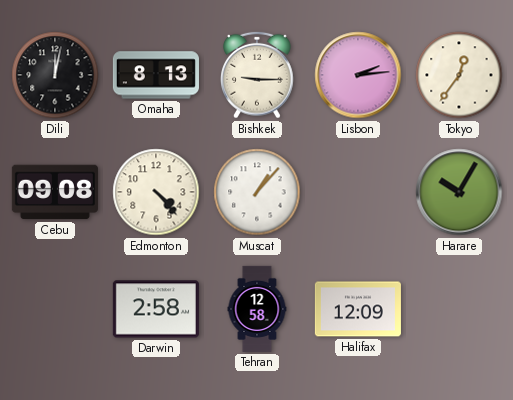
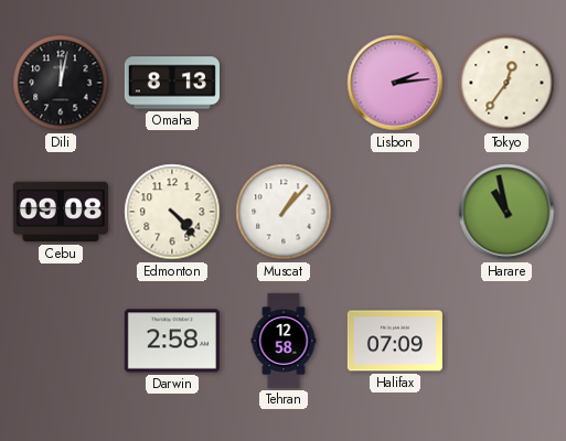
Bishkek: 9:15 -> none (258, 75)
Harare: 10:05 -> 10:58 (506, 212)
Halifax: 12:09 -> 07:09 (395, 341)
